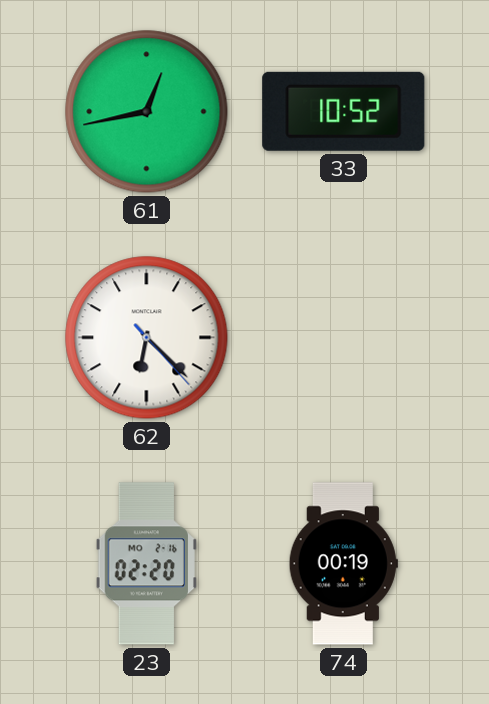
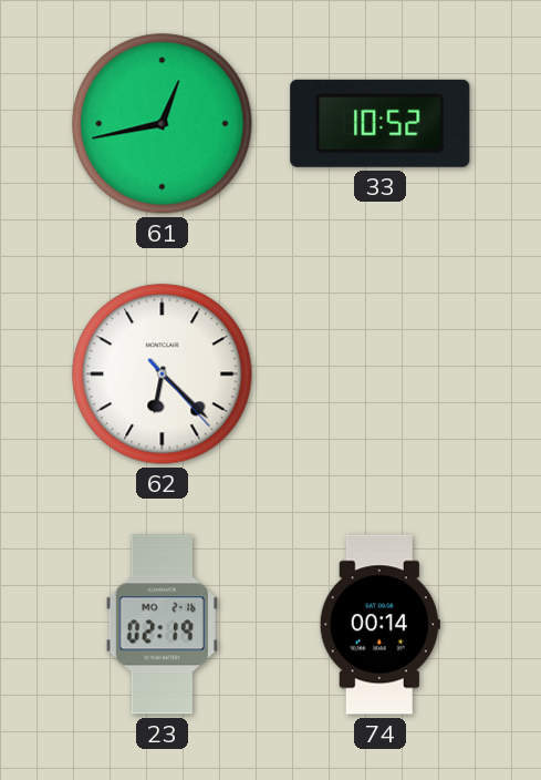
23: 02:20 -> 02:19 (162, 625)
74: 00:19 -> 00:14 (379, 625)
